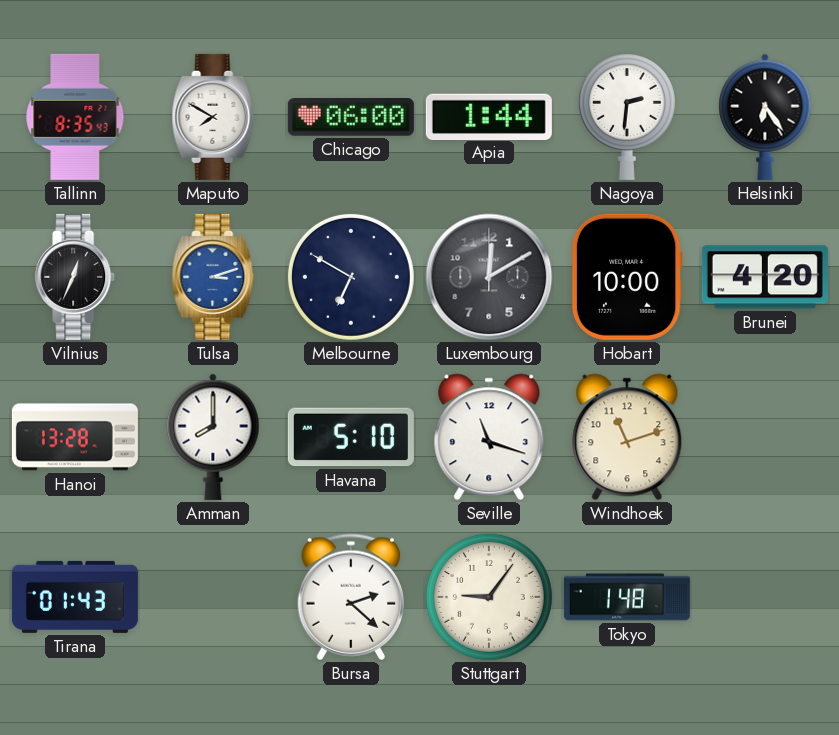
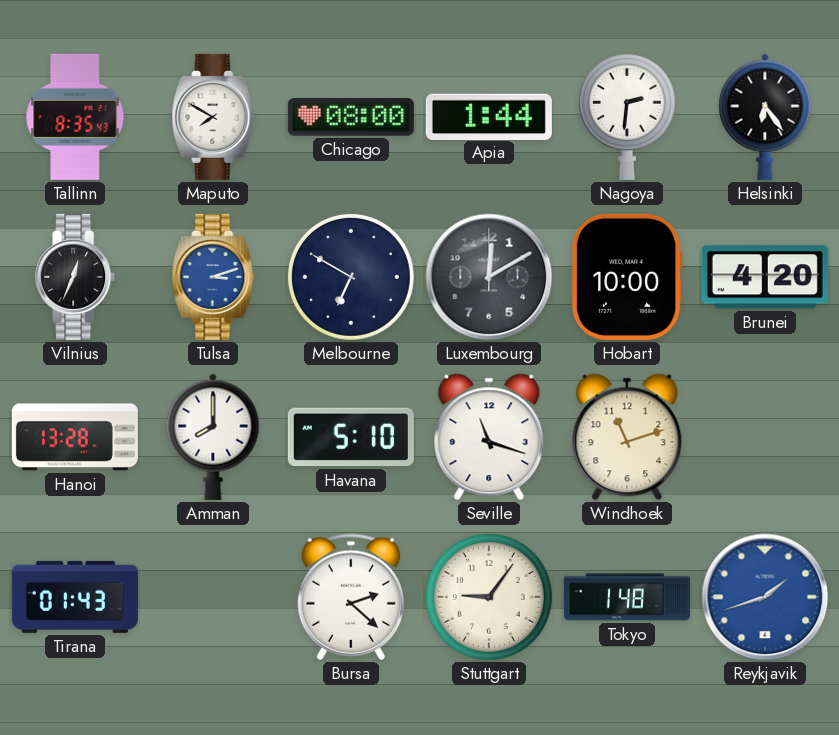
Chicago: 06:00 -> 08:00 (351, 118)
Reykjavik: none -> 1:42 (765, 597)
